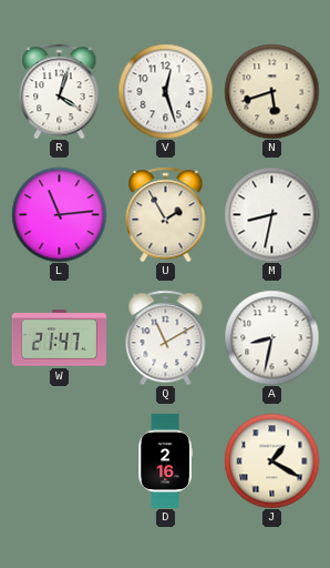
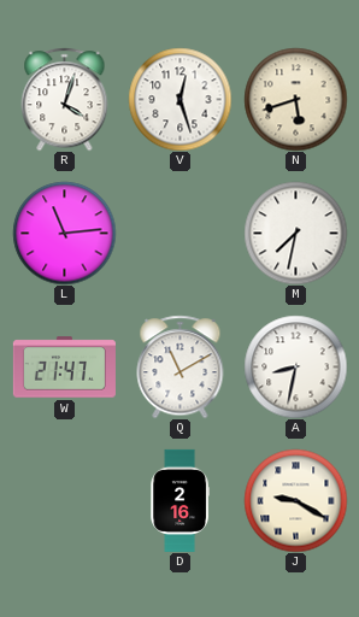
U: 1:55 -> none (166, 214)
M: 8:32 -> 7:32 (295, 233)
J: 1:20 -> 9:20 (295, 500)
